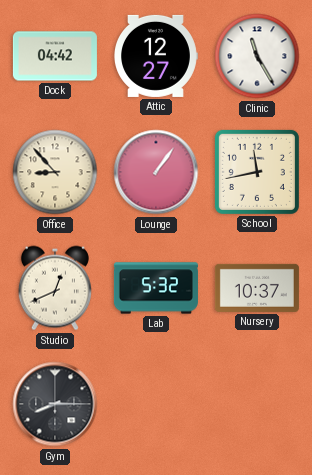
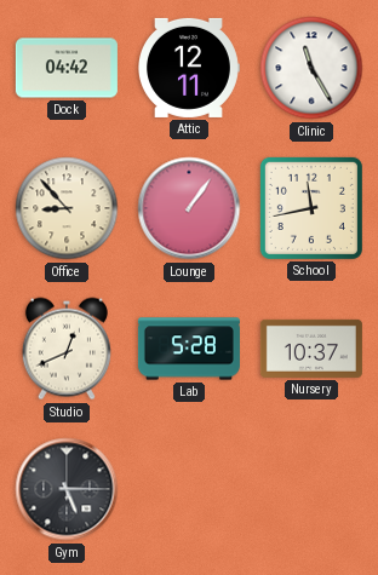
Attic: 12:27 -> 12:11 (189, 68)
Lab: 5:32 -> 5:28 (189, 349)
Gym: 8:15 -> 5:15 (67, 489)
